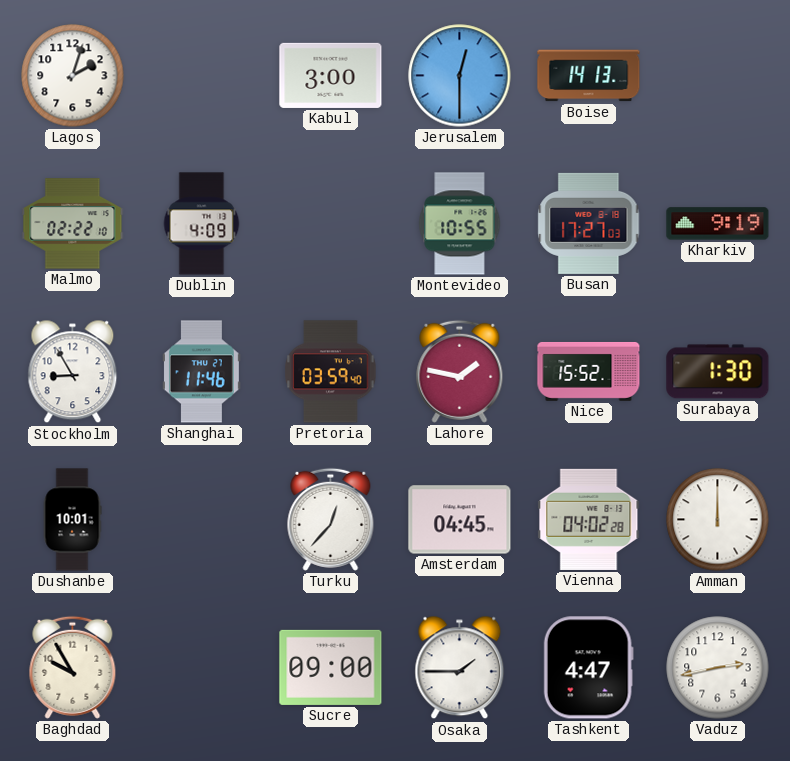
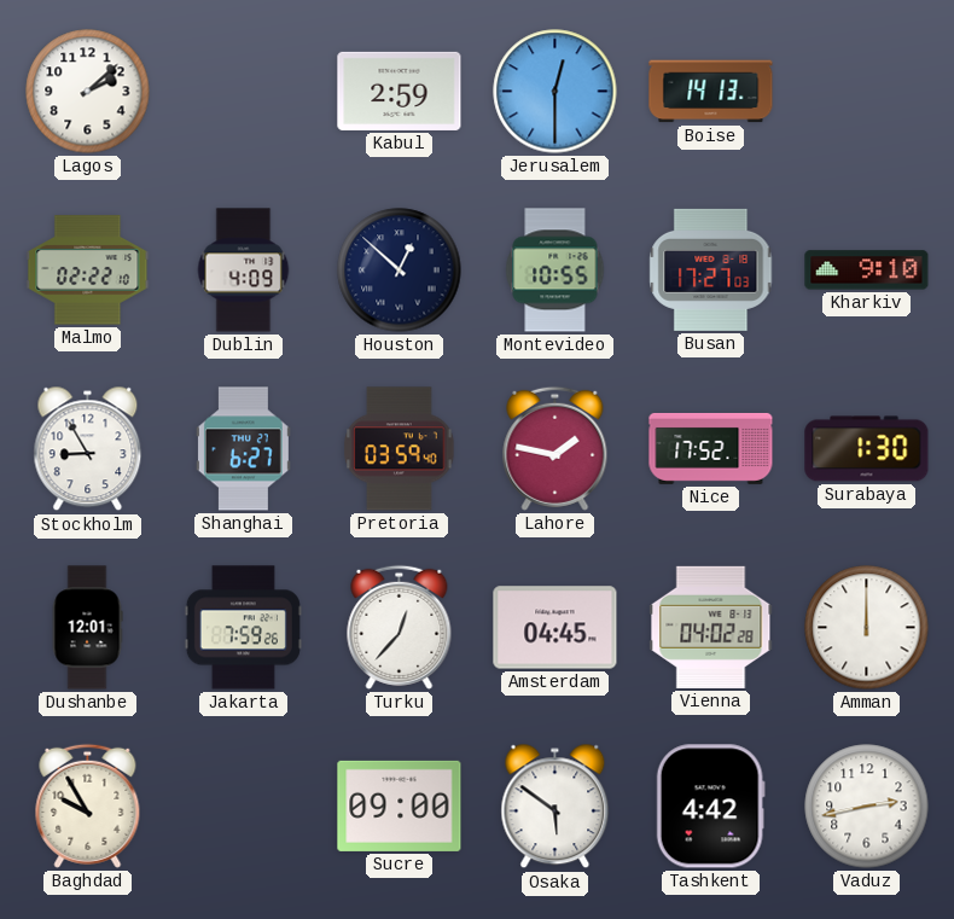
Lagos: 2:03 -> 2:08 (88, 92)
Kabul: 3:00 -> 2:59 (400, 91)
Houston: none -> 12:52 (400, 271)
Kharkiv: 9:19 -> 9:10 (867, 271)
Shanghai: 11:46 -> 6:27 (243, 449)
Nice: 15:52 -> 17:52 (711, 448)
Dushanbe: 10:01 -> 12:01 (87, 628)
Jakarta: none -> 7:59 (243, 628)
Osaka: 1:45 -> 5:51 (555, 807)
Tashkent: 4:47 -> 4:42 (710, 807)
